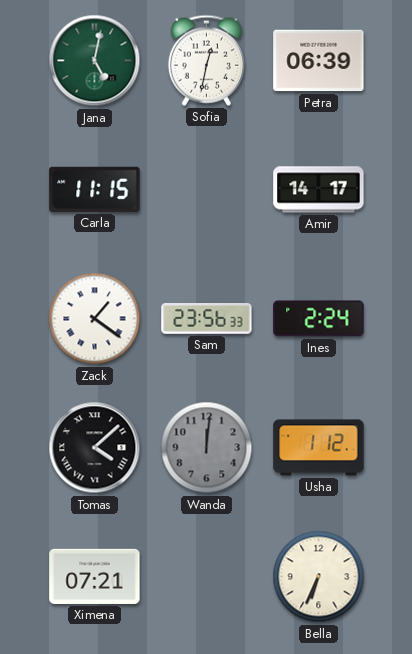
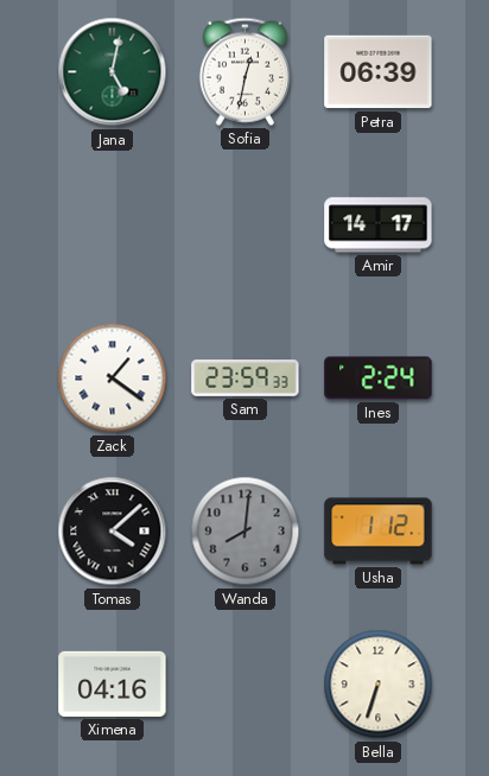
Carla: 11:15 -> none (95, 189)
Sam: 23:56 -> 23:59 (246, 379)
Wanda: 12:01 -> 8:01 (246, 532)
Ximena: 07:21 -> 04:16 (113, 683)
Bella: 6:34 -> 6:33 (379, 685)
